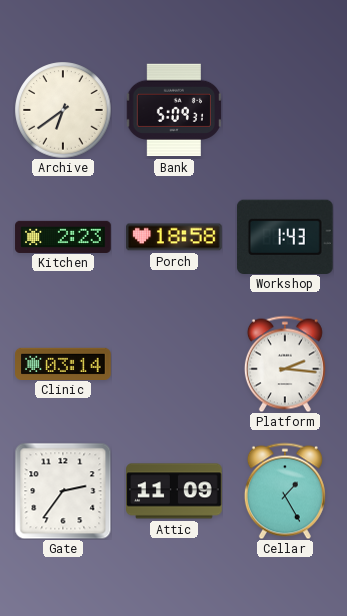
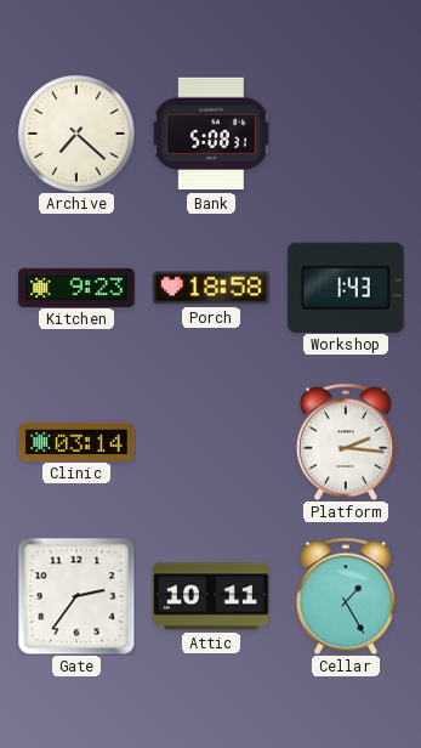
Archive: 6:39 -> 7:22 (76, 134)
Bank: 5:09 -> 5:08 (211, 134)
Kitchen: 2:23 -> 9:23 (76, 287)
Attic: 11:09 -> 10:11 (211, 596)
